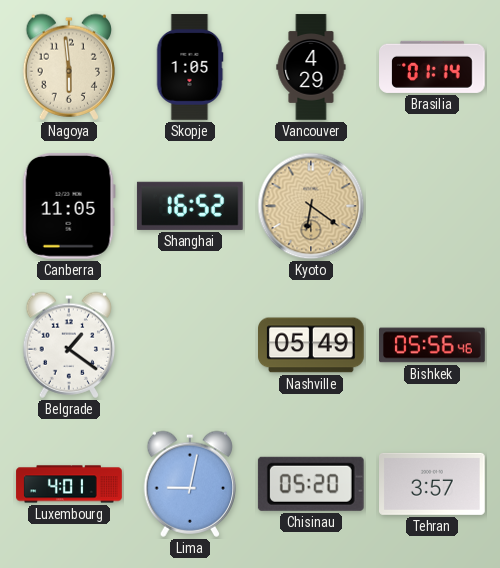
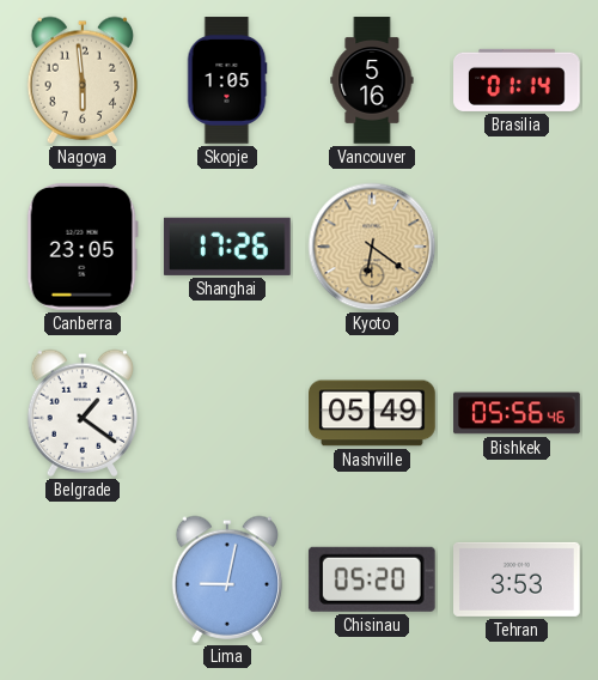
Vancouver: 4:29 -> 5:16 (372, 80)
Canberra: 11:05 -> 23:05 (83, 247)
Shanghai: 16:52 -> 17:26 (227, 247)
Luxembourg: 4:01 -> none (69, 484)
Tehran: 3:57 -> 3:53 (518, 579)
